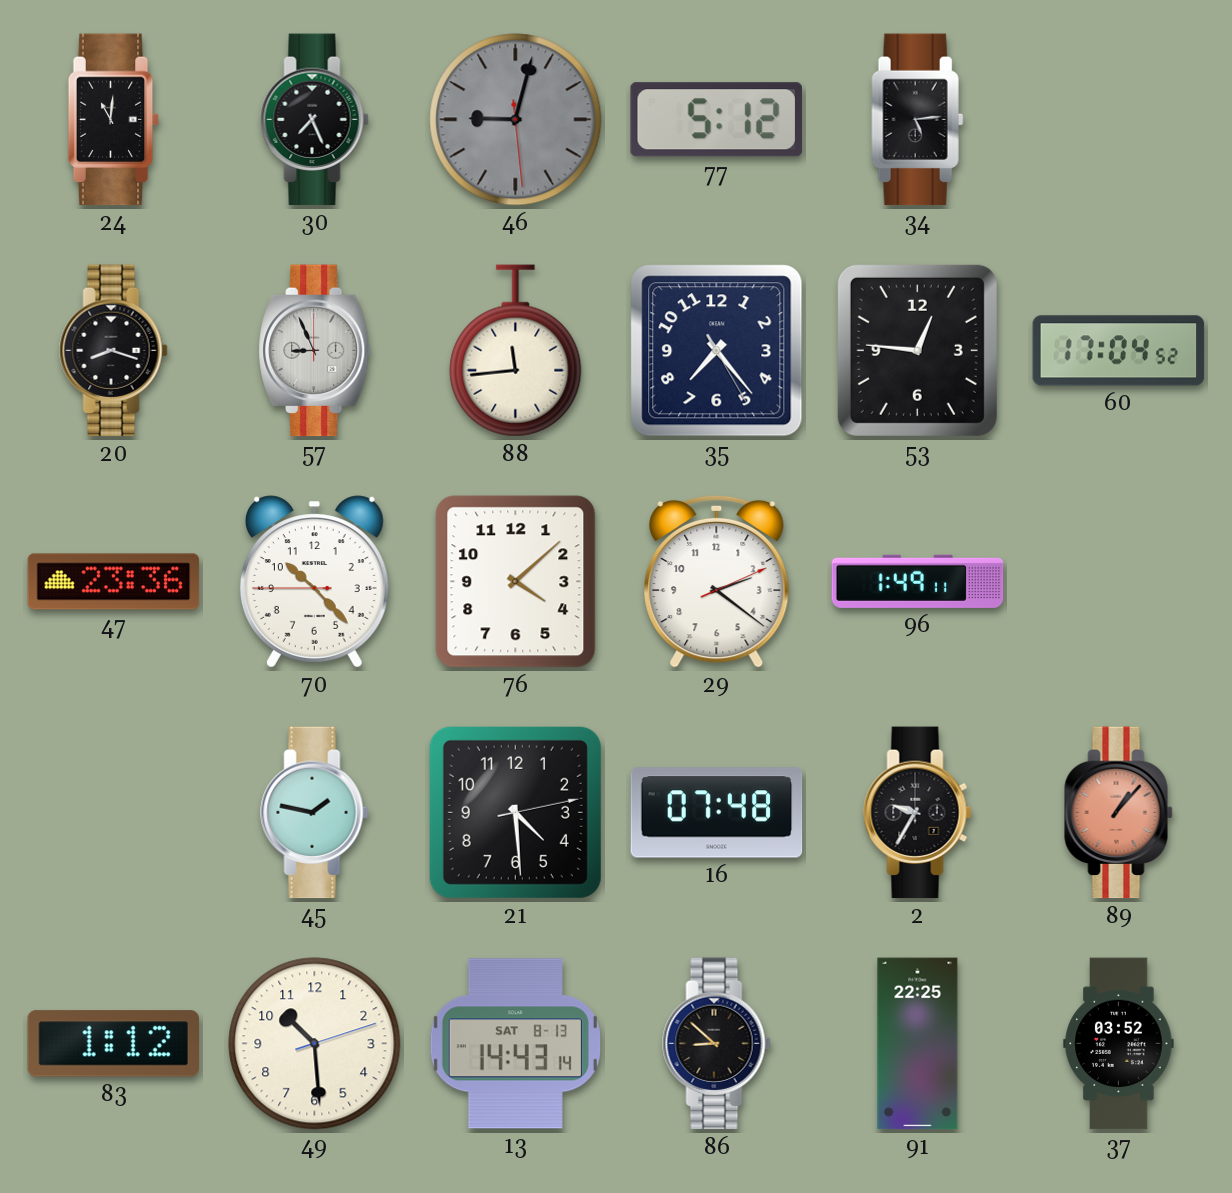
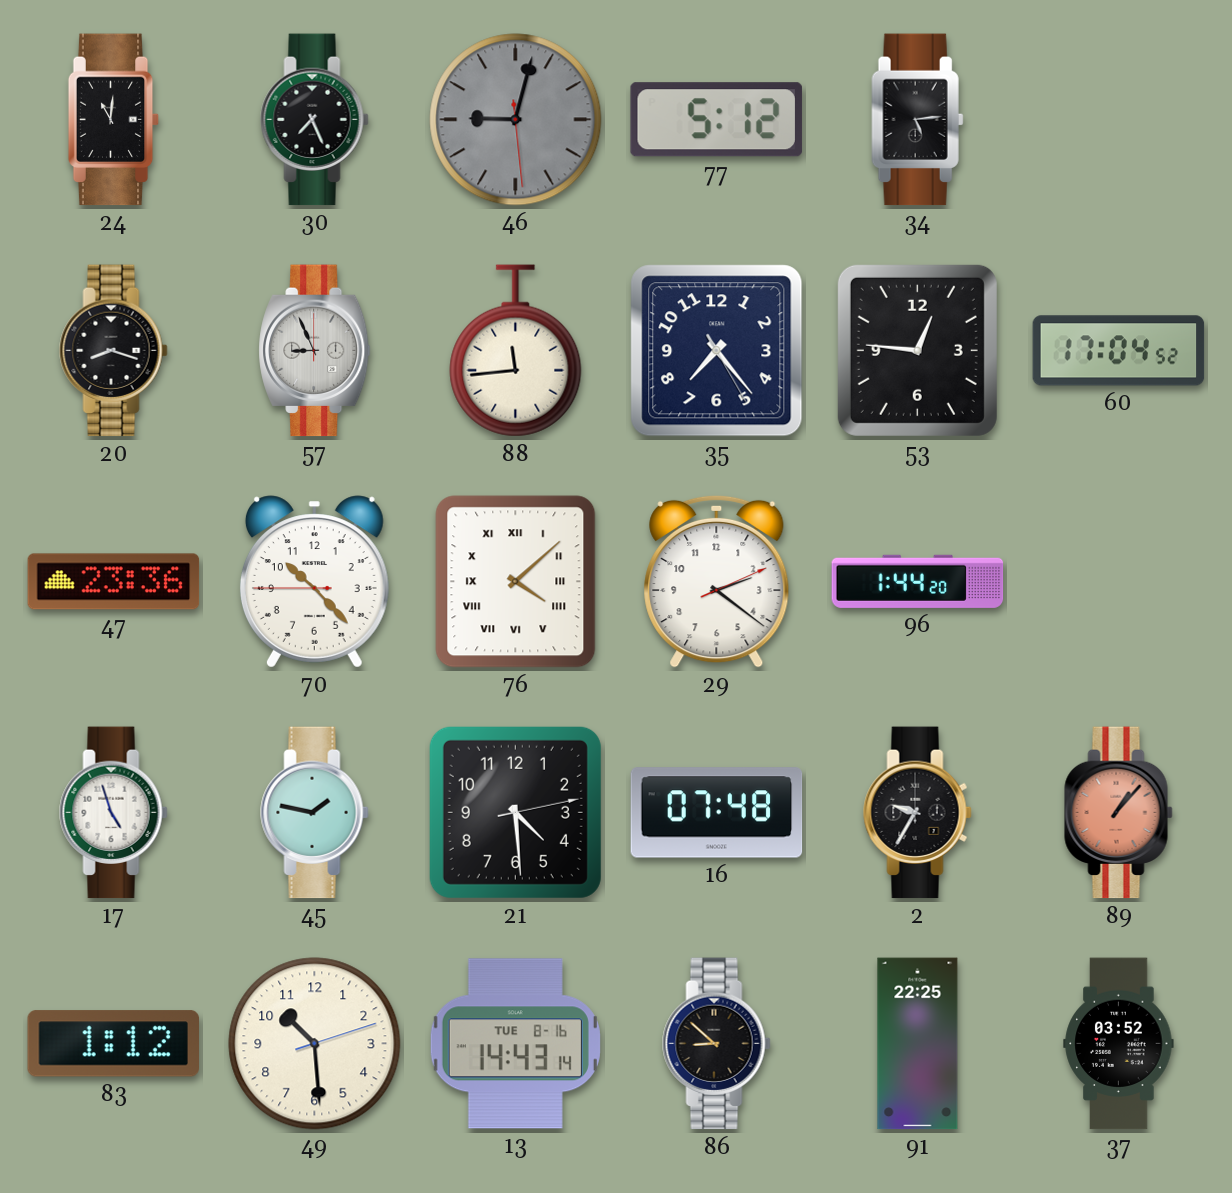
76 numerals: Arabic -> Roman (516, 582)
96: 1:49 -> 1:44 (918, 581)
17: none -> 4:57 (114, 813)
13 date: SAT 8-13 -> TUE 8-16 (515, 1044)
